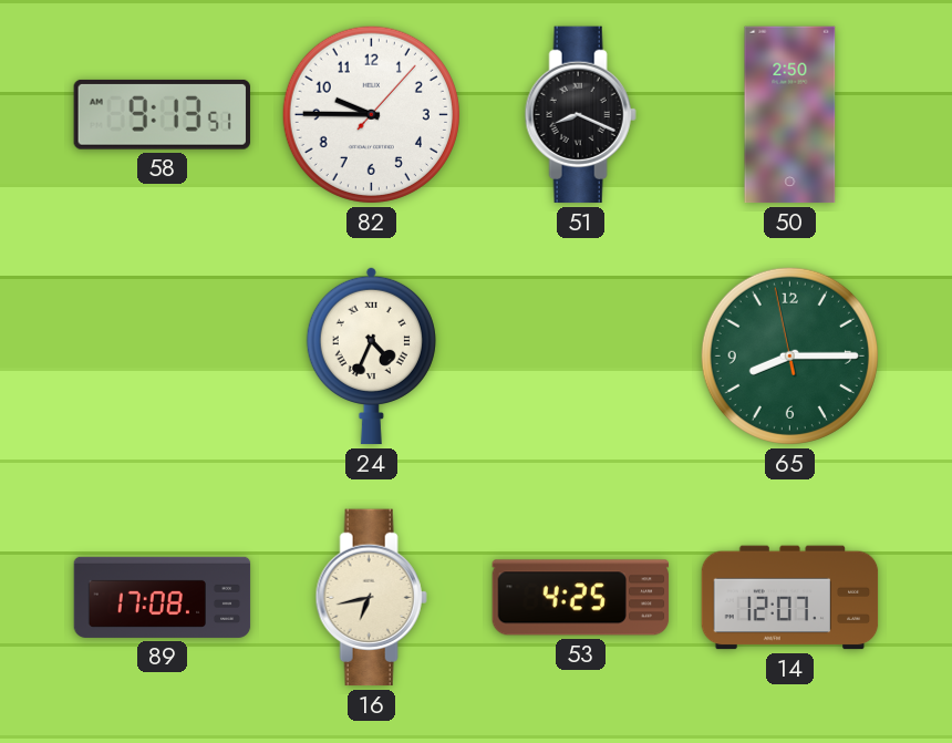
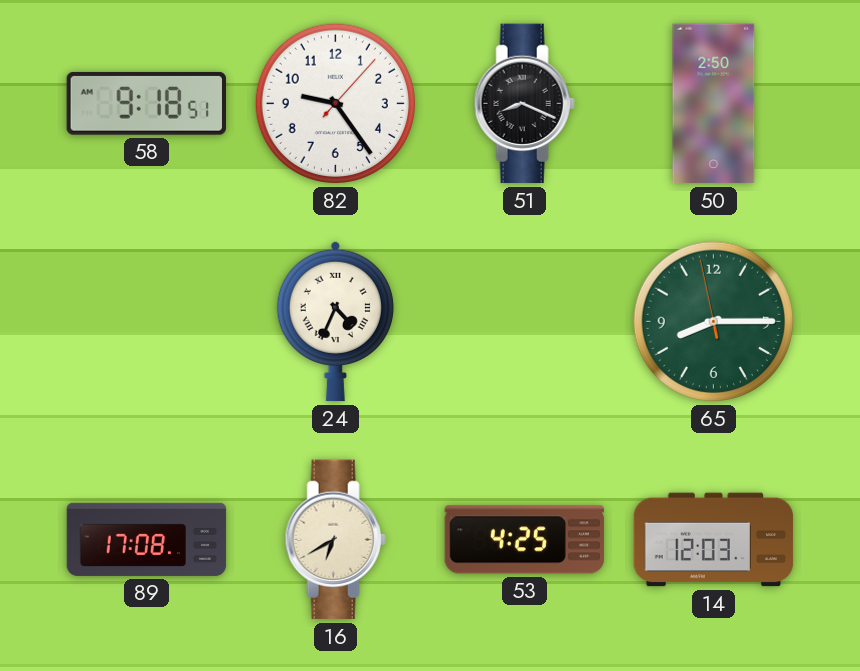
58: 9:13 -> 9:18 (146, 103)
82: 9:45 -> 9:24 (335, 103)
16: 6:43 -> 6:40 (335, 540)
14: 12:07 -> 12:03 (714, 540)
